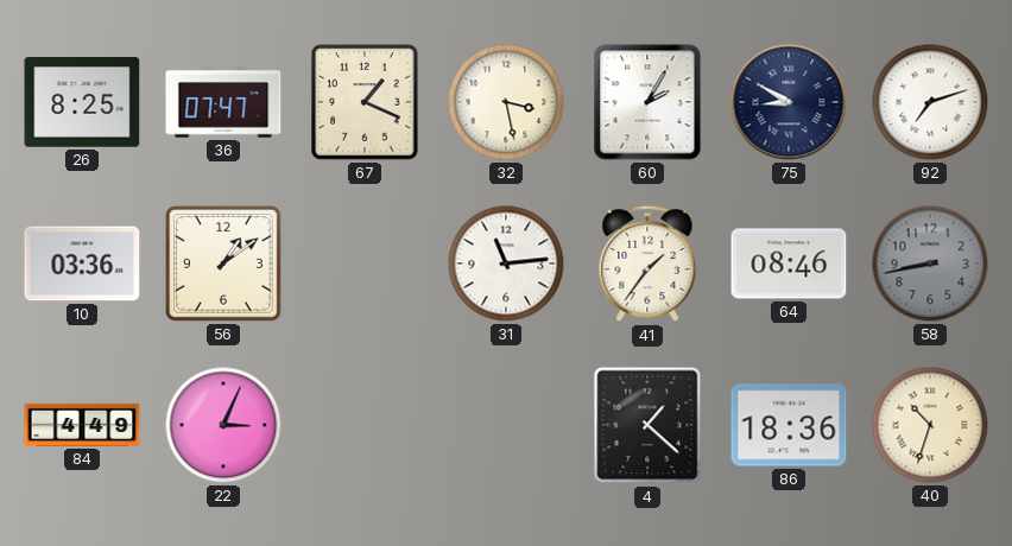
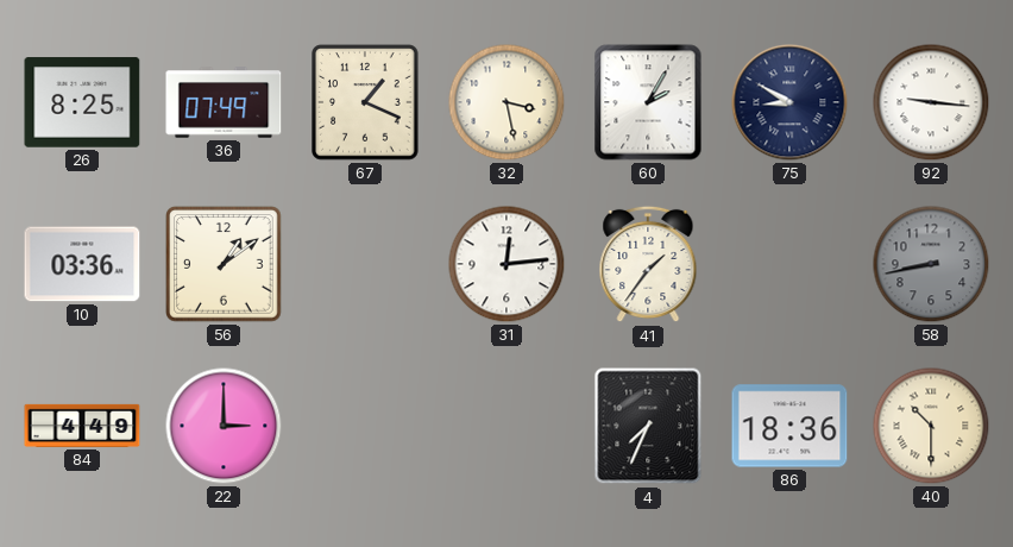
36: 07:47 -> 07:49 (224, 102)
92: 7:12 -> 9:16 (931, 102)
31: 11:14 -> 12:14 (506, 264)
64: 08:46 -> none (789, 264)
22: 3:04 -> 3:00 (224, 426)
4: 1:22 -> 7:34 (648, 426)
40: 10:33 -> 10:30 (931, 426)
